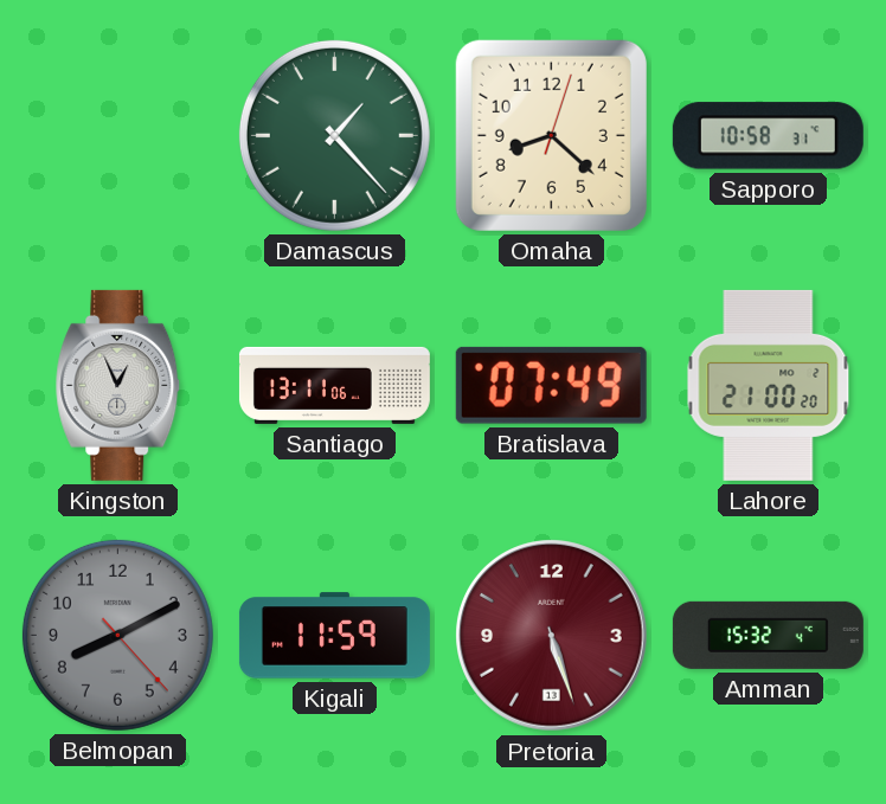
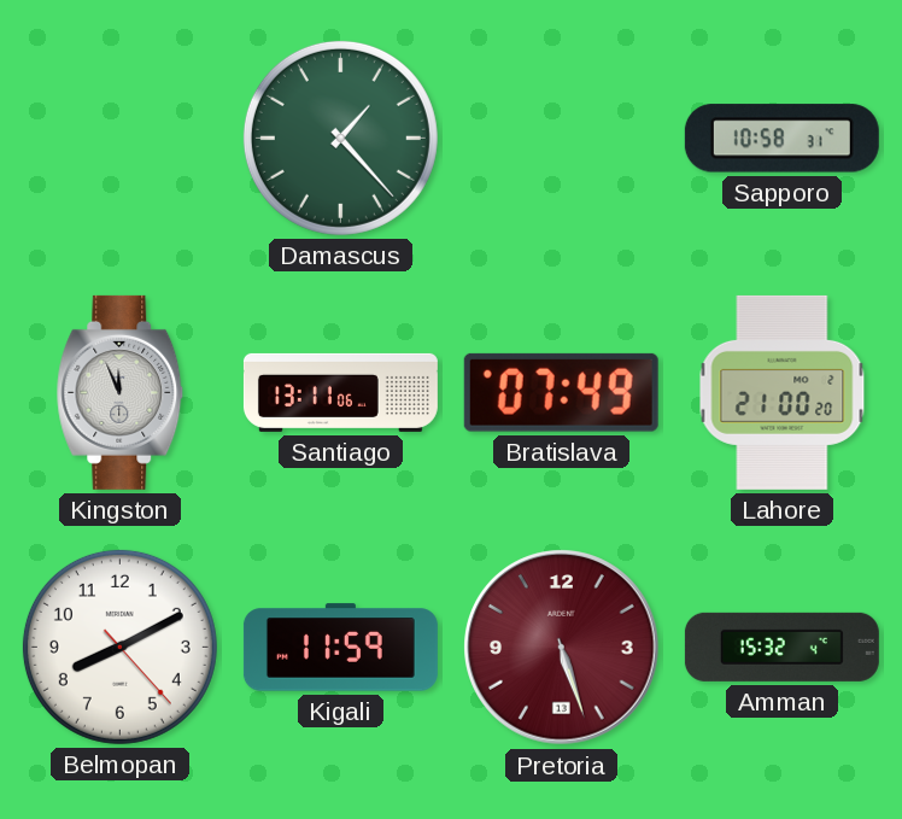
Omaha: 8:22 -> none (551, 135)
Kingston: 12:56 -> 11:56 (121, 392)
Belmopan dial: grey -> white (119, 647)
